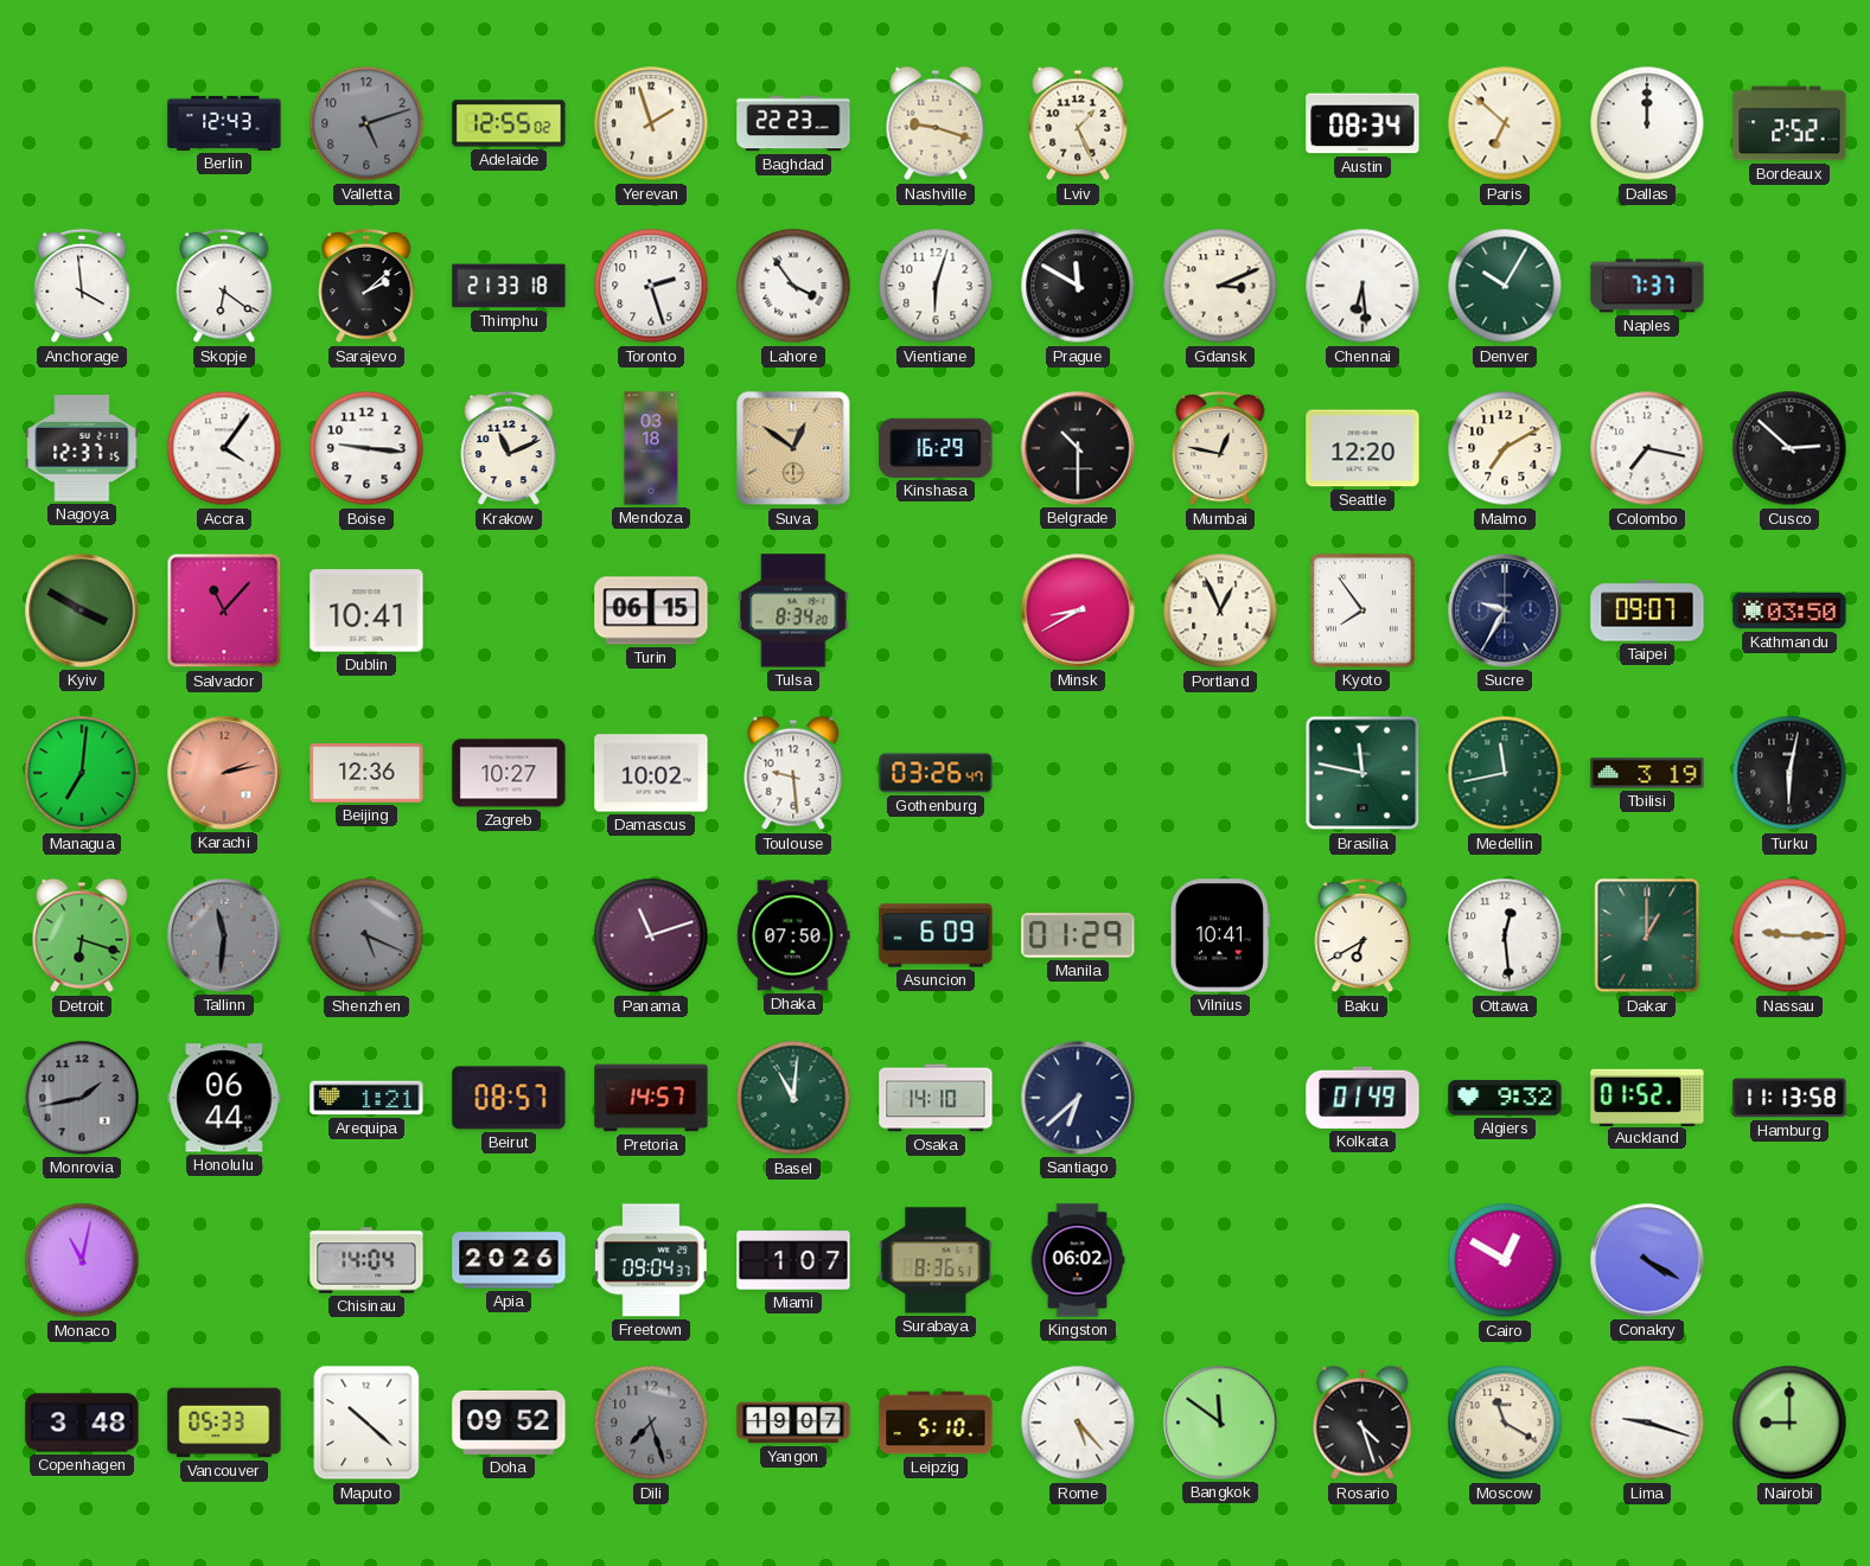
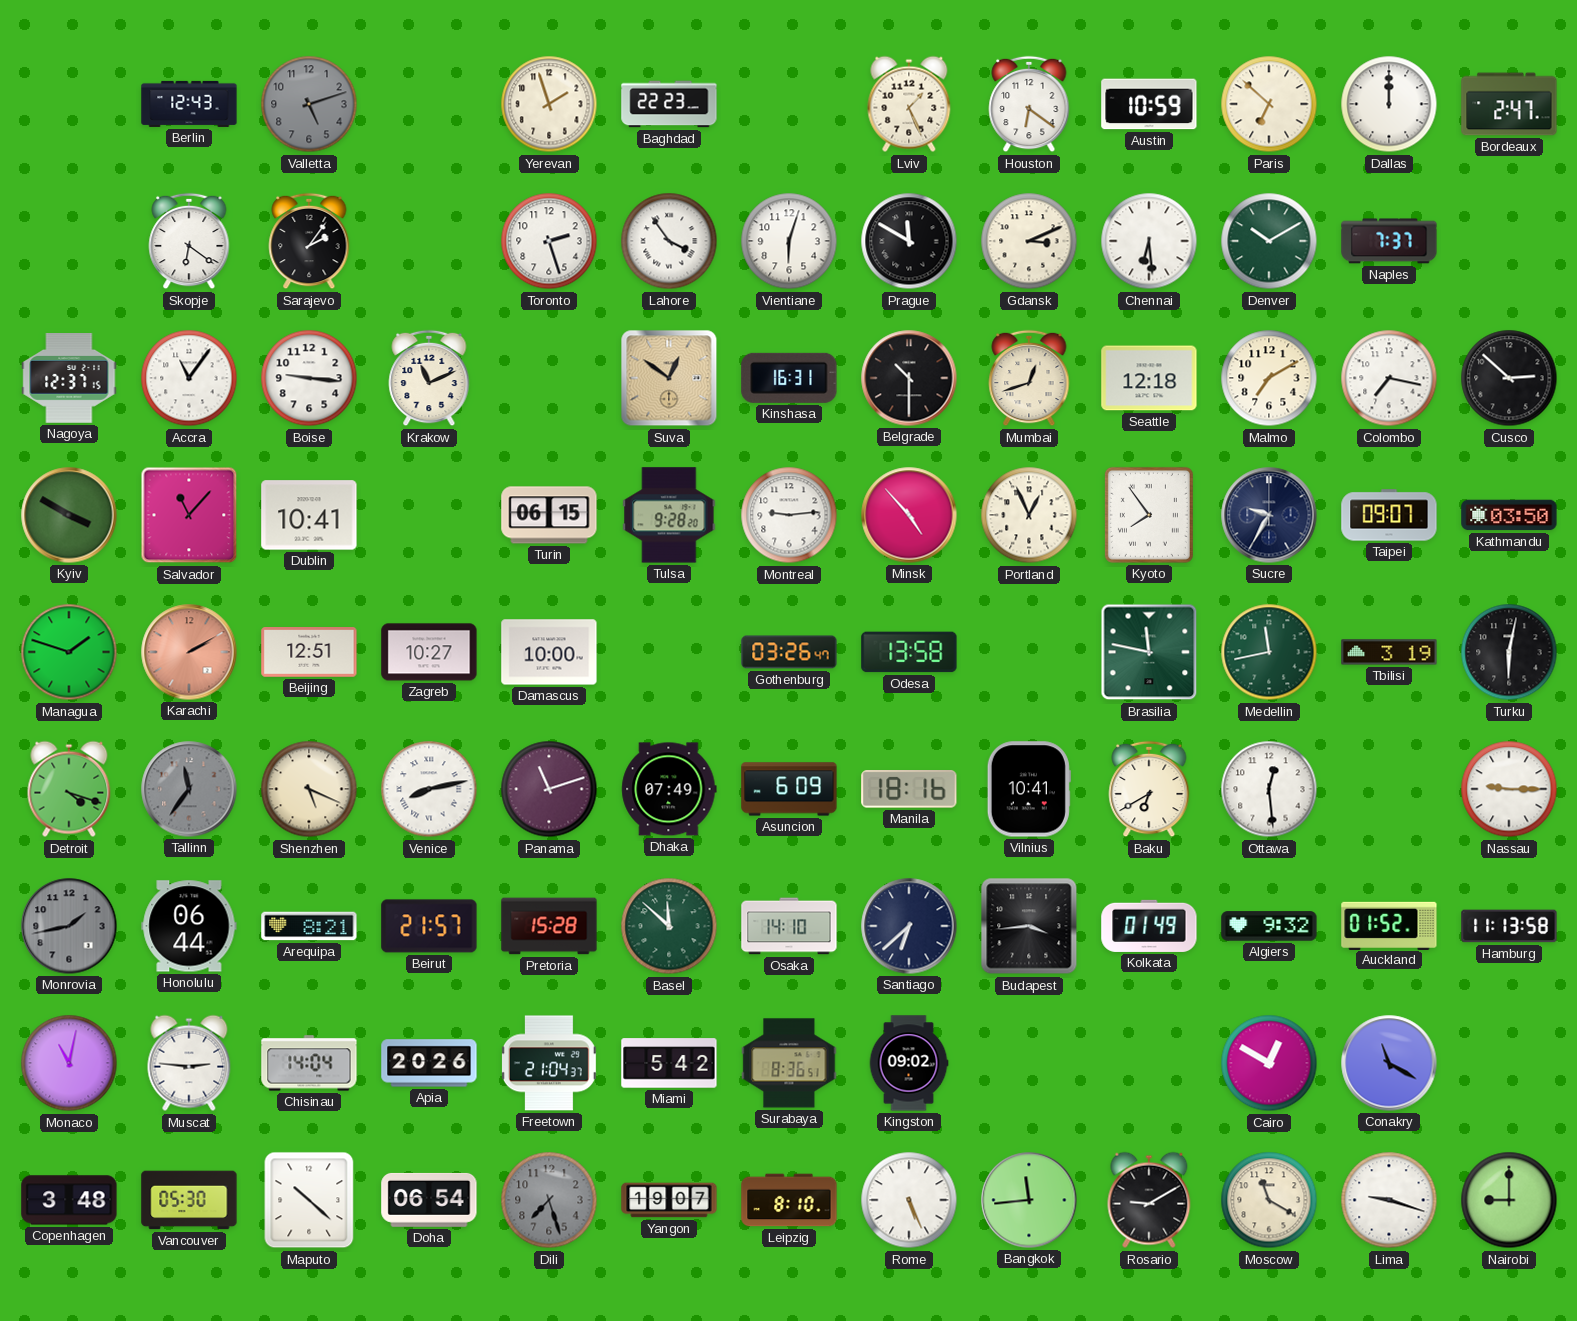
Adelaide: 12:55 -> none (509, 123)
Nashville: 9:18 -> none (936, 123)
Houston: none -> 6:21 (1029, 104)
Austin: 08:34 -> 10:59 (1149, 104)
Bordeaux: 2:52 -> 2:47 (1509, 104)
Anchorage: 3:59 -> none (82, 286)
Sarajevo: 2:08 -> 2:06 (309, 241)
Thimphu: 21:33 -> none (509, 286)
Denver: 10:05 -> 10:10 (1269, 241)
Accra: 4:06 -> 11:06 (189, 378)
Mendoza: 03:18 -> none (651, 448)
Kinshasa: 16:29 -> 16:31 (789, 378)
Mumbai: 12:47 -> 12:42 (1029, 378)
Seattle: 12:20 -> 12:18 (1149, 378)
Tulsa: 8:34 -> 9:28 (669, 515)
Montreal: none -> 9:14 (789, 515)
Minsk: 8:40 -> 4:53 (909, 515)
Managua: 7:01 -> 1:48 (69, 652)
Karachi: 2:13 -> 2:10 (189, 652)
Beijing: 12:36 -> 12:51 (309, 653)
Damascus: 10:02 -> 10:00 (549, 652)
Toulouse: 9:29 -> none (793, 773)
Odesa: none -> 13:58 (909, 652)
Detroit: 6:18 -> 4:18 (69, 789)
Tallinn: 11:31 -> 11:36 (189, 789)
Shenzhen dial: grey -> cream (309, 789)
Venice: none -> 8:13 (429, 789)
Dhaka: 07:50 -> 07:49 (669, 789)
Manila: 01:29 -> 18:16 (909, 790)
Dakar: 1:00 -> none (1647, 935)
Arequipa: 1:21 -> 8:21 (309, 926)
Beirut: 08:57 -> 21:57 (429, 926)
Pretoria: 14:57 -> 15:28 (549, 926)
Basel: 11:01 -> 11:52 (669, 926)
Budapest: none -> 3:44 (1029, 926)
Muscat: none -> 2:46 (189, 1063)
Freetown: 09:04 -> 21:04 (549, 1063)
Miami: 1:07 -> 5:42 (669, 1063)
Kingston: 06:02 -> 09:02 (909, 1063)
Conakry: 4:20 -> 11:20 (1389, 1063)
Vancouver: 05:33 -> 05:30 (189, 1200)
Doha: 09:52 -> 06:54 (429, 1200)
Leipzig: 5:10 -> 8:10 (789, 1200)
Rome: 5:23 -> 5:26 (909, 1200)
Bangkok: 11:51 -> 11:44 (1029, 1200)
Rosario: 4:27 -> 9:10 (1149, 1200)
